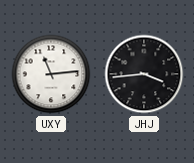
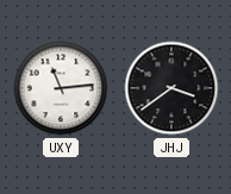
JHJ: 3:44 -> 3:39 (171, 88)
